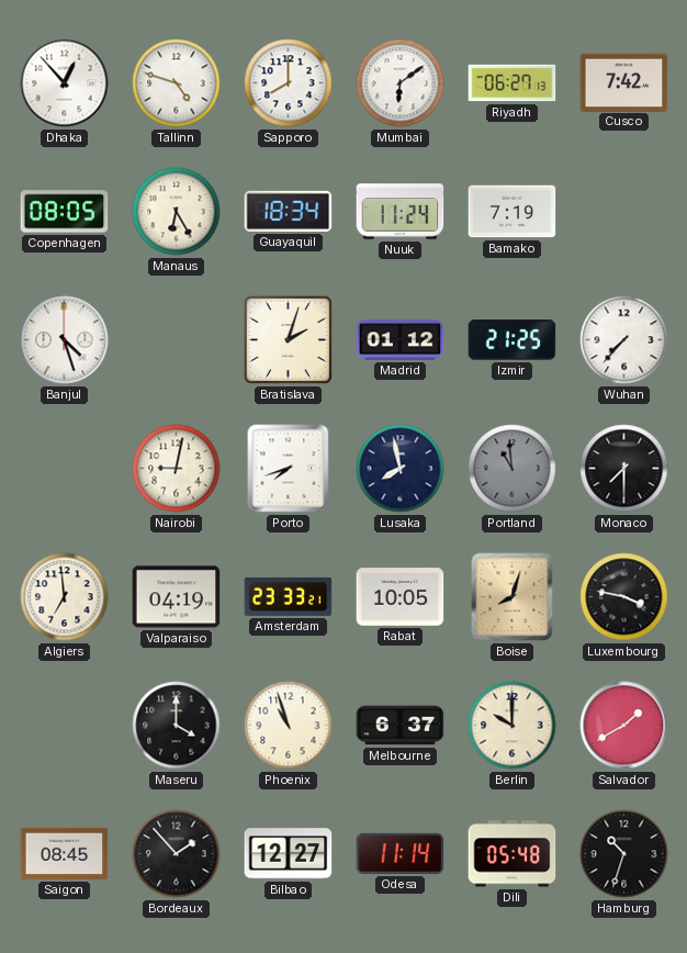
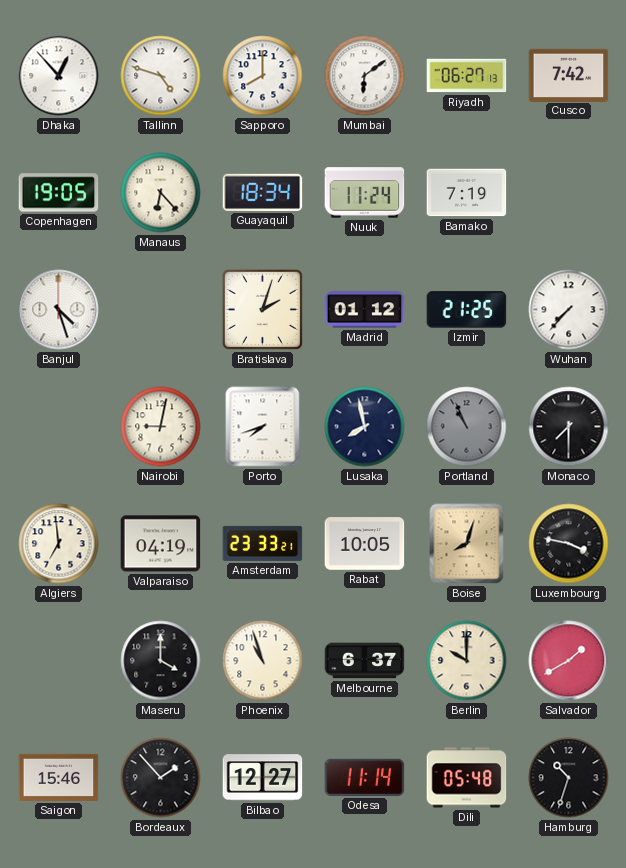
Copenhagen: 08:05 -> 19:05 (59, 193)
Manaus: 6:25 -> 6:23 (161, 193)
Portland: 10:59 -> 10:56 (467, 427)
Saigon: 08:45 -> 15:46 (59, 777)
